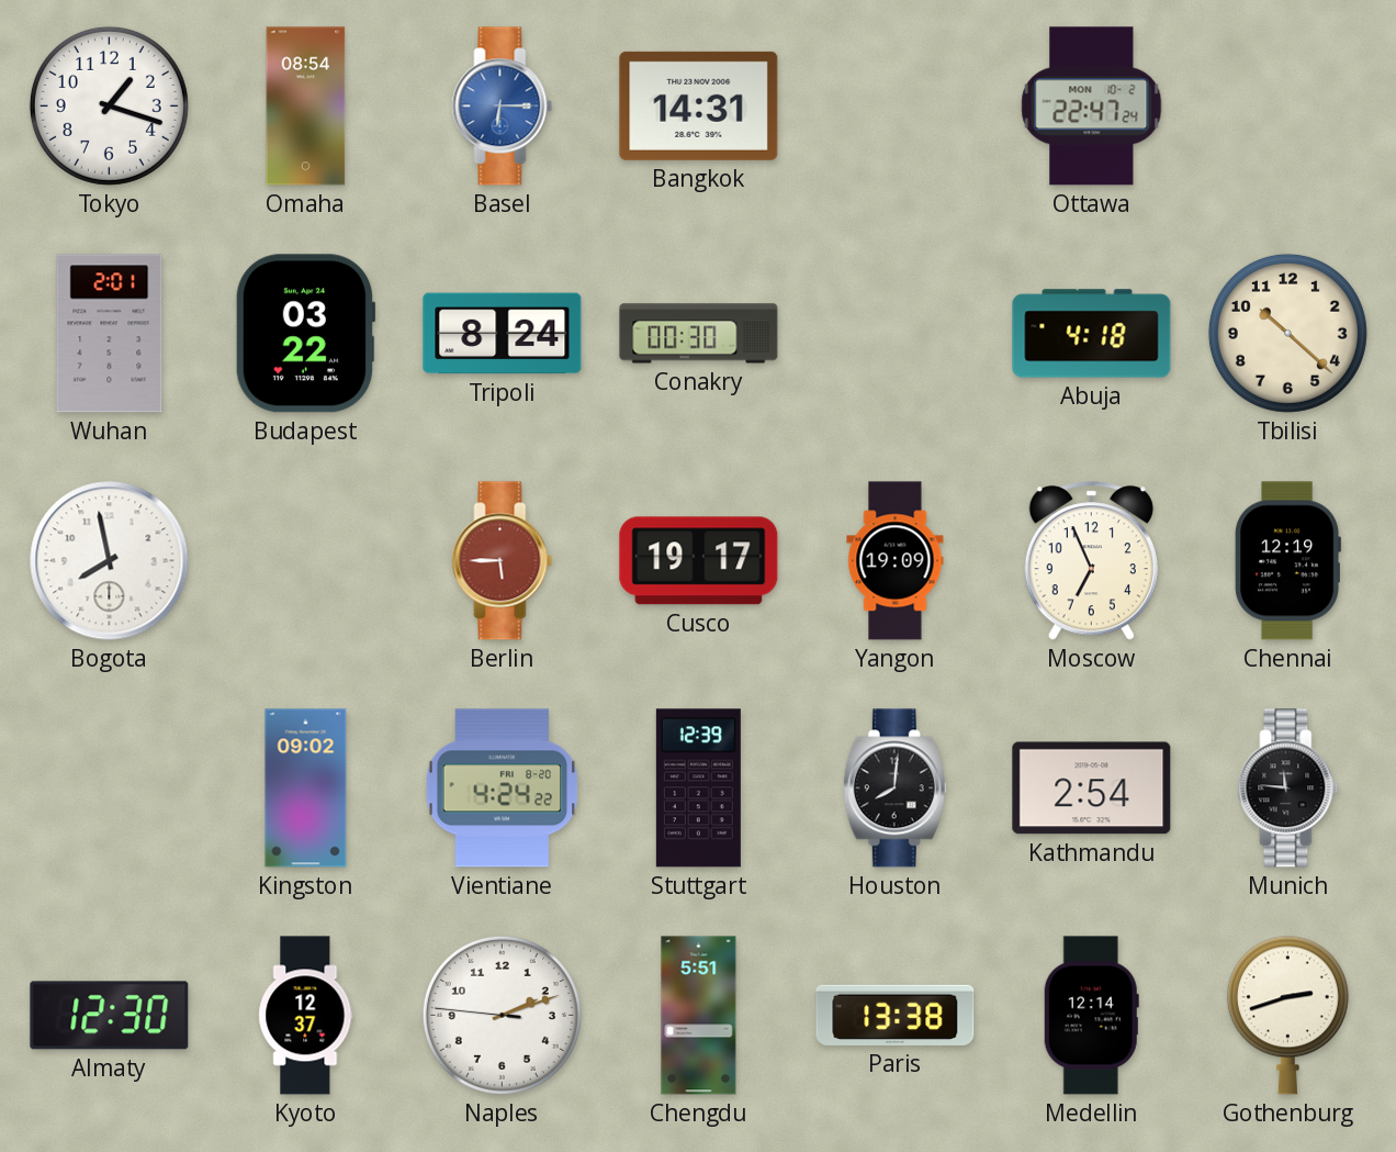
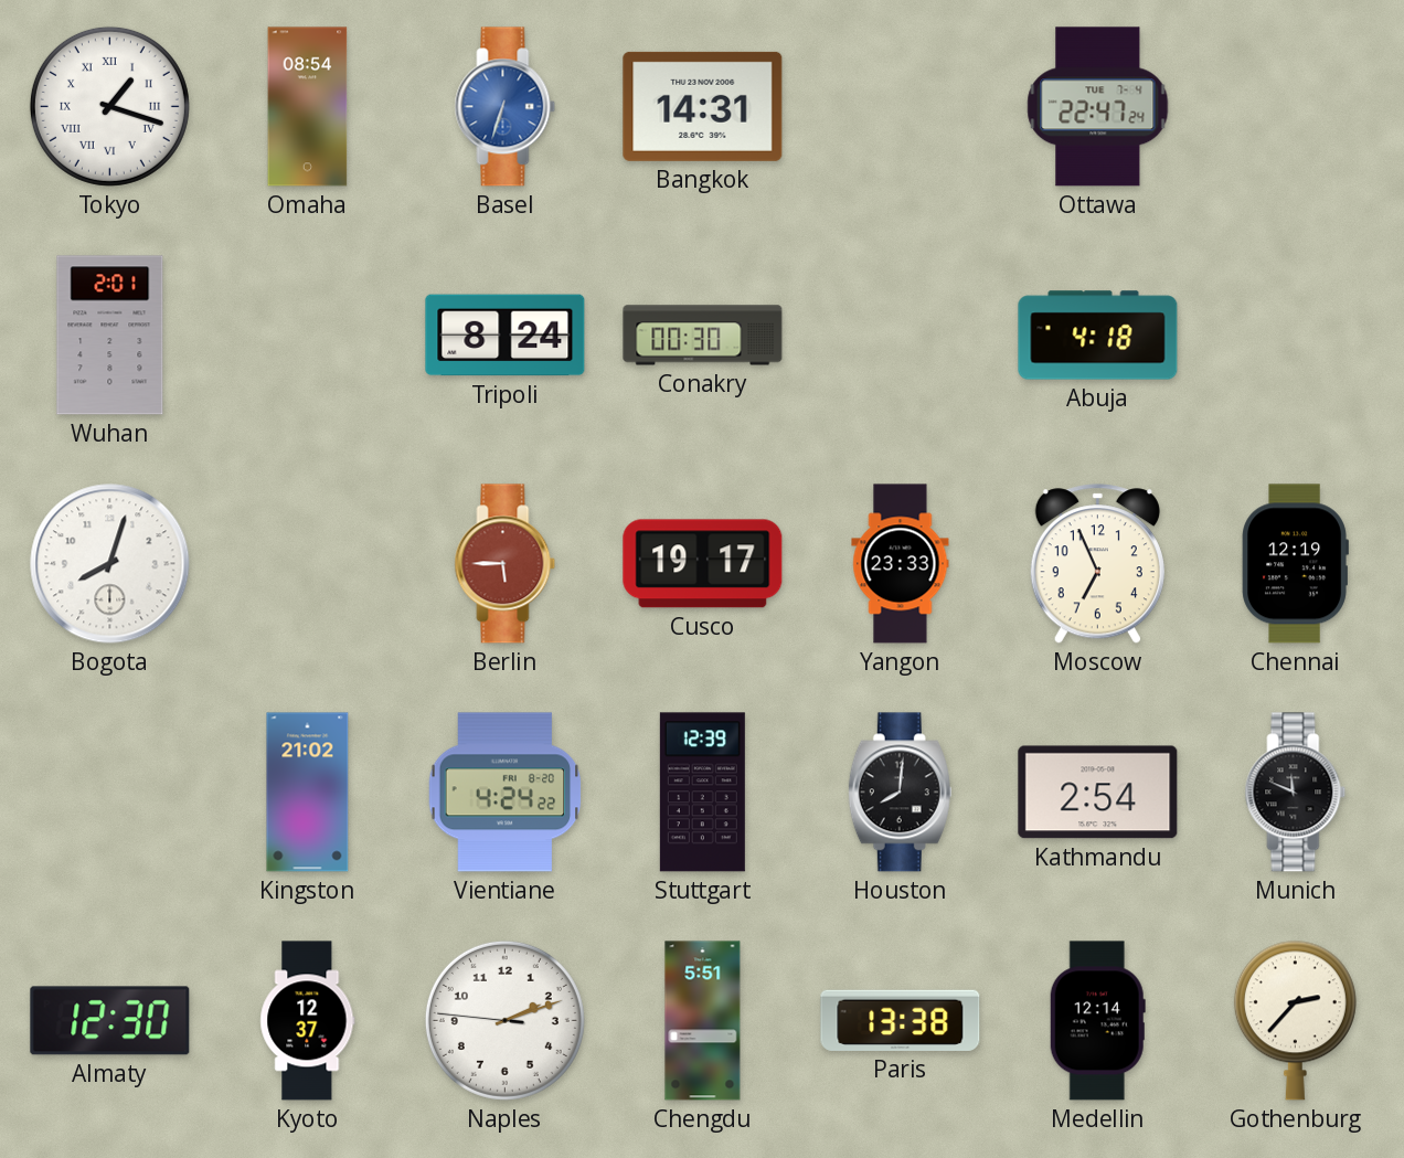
Tokyo numerals: Arabic -> Roman (109, 106)
Basel: 6:15 -> 6:33 (506, 107)
Ottawa date: MON 10-2 -> TUE 7-4 (1098, 107)
Budapest: 03:22 -> none (305, 334)
Tbilisi: 10:22 -> none (1287, 333)
Bogota: 7:58 -> 8:03 (110, 564)
Yangon: 19:09 -> 23:33 (901, 564)
Kingston: 09:02 -> 21:02 (308, 793)
Munich: 11:46 -> 11:49 (1296, 793)
Gothenburg: 2:42 -> 2:37 (1295, 1020)
